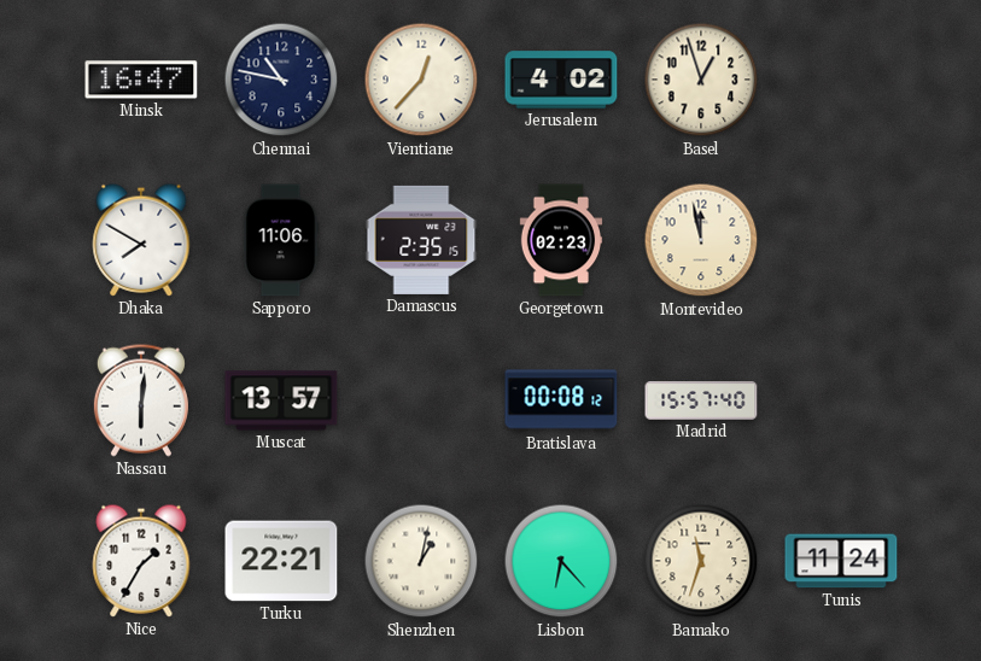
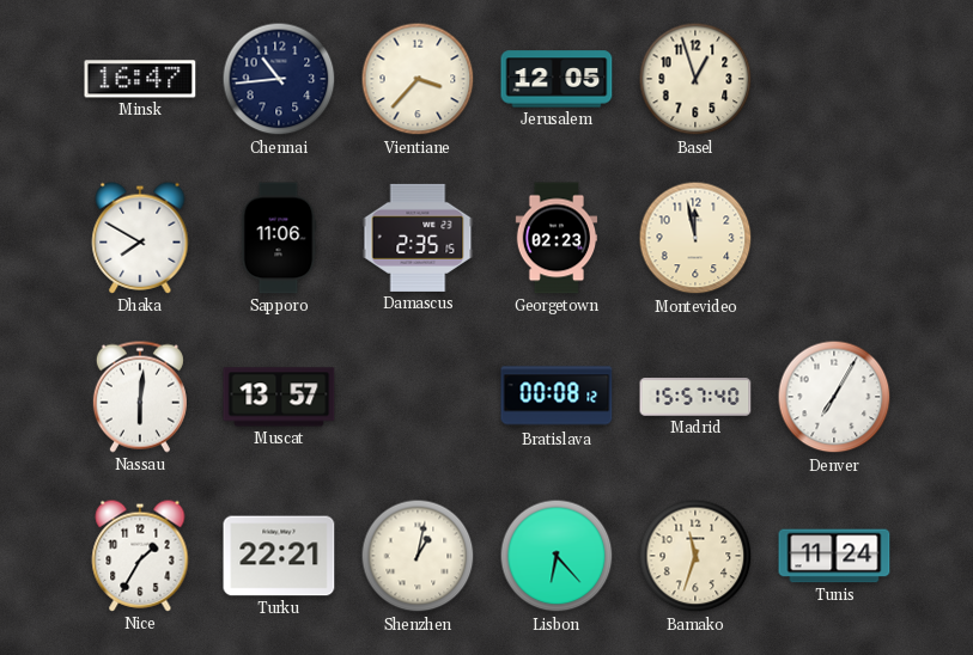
Chennai: 10:47 -> 10:44 (279, 79)
Vientiane: 12:37 -> 3:37 (418, 79)
Jerusalem: 4:02 -> 12:05 (557, 79)
Denver: none -> 7:05 (834, 397)
